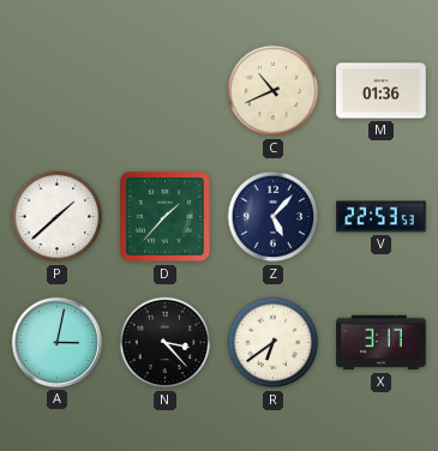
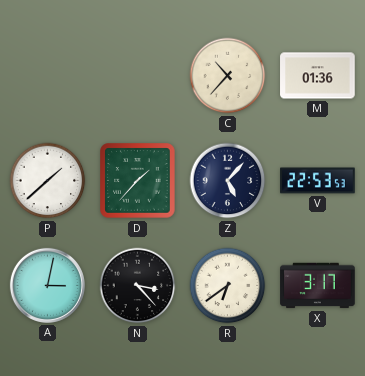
C: 10:41 -> 10:37 (228, 76)
